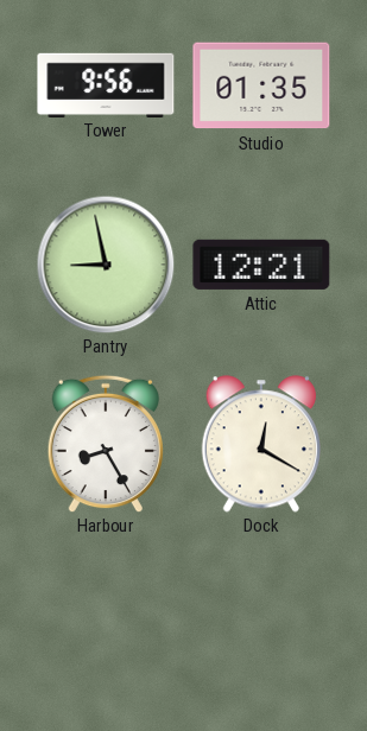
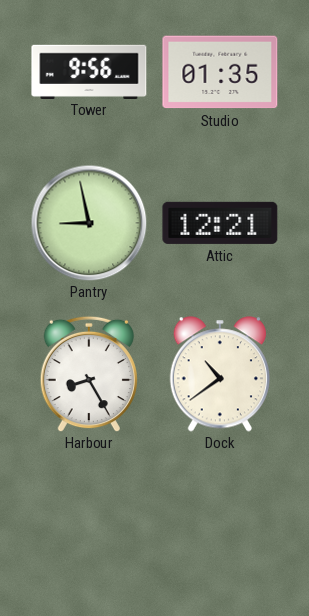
Dock: 12:20 -> 10:39 (219, 374)
